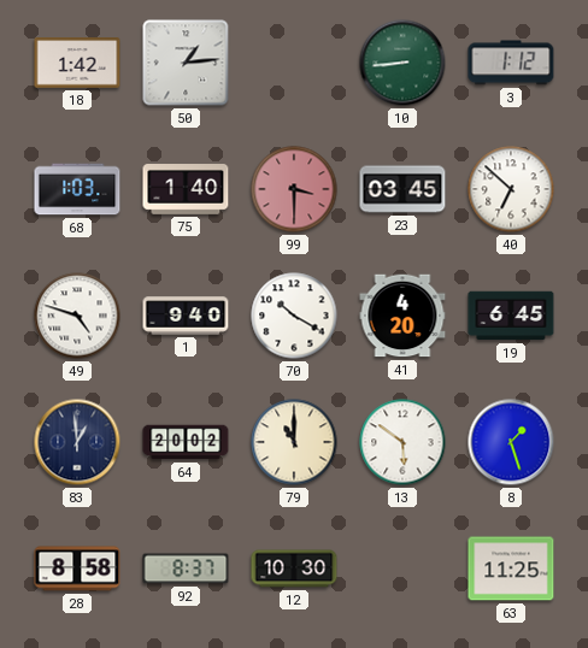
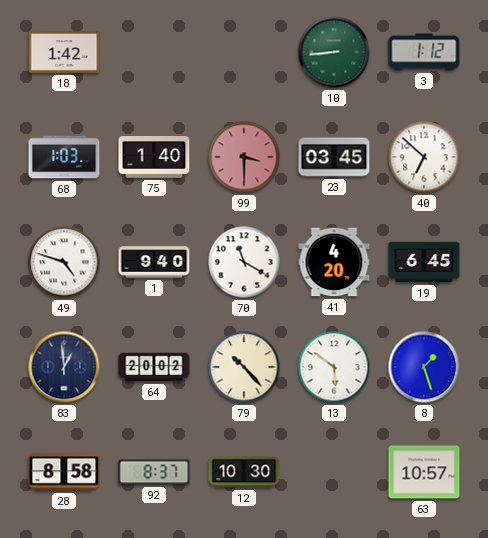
50: 1:14 -> none (186, 63)
70: 10:20 -> 11:20 (244, 262)
79: 11:00 -> 10:23 (244, 367)
63: 11:25 -> 10:57 (424, 472)
